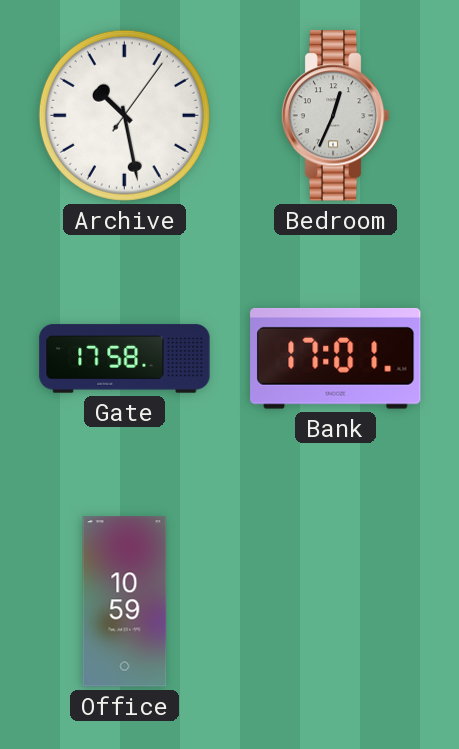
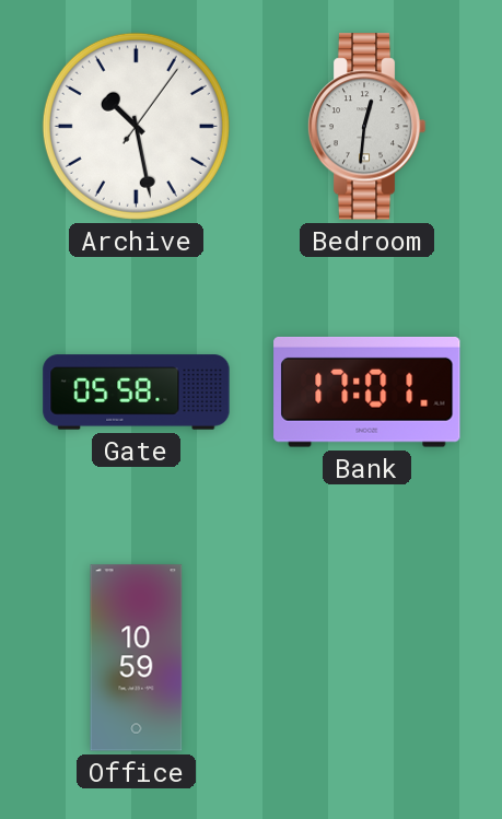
Bedroom: 12:34 -> 12:31 (366, 127)
Gate: 17:58 -> 05:58 (137, 393)
